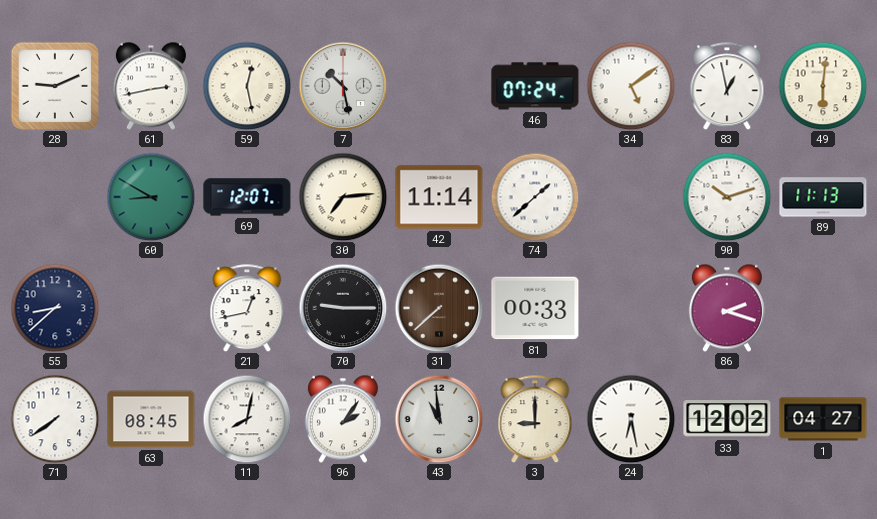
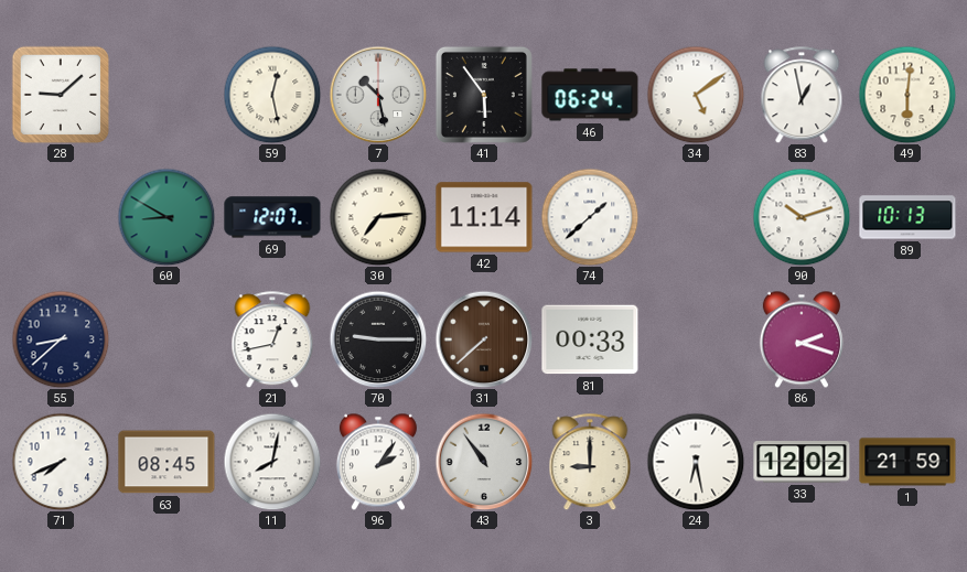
28: 9:11 -> 9:08 (61, 95)
61: 2:43 -> none (151, 86)
41: none -> 5:54 (484, 95)
46: 07:24 -> 06:24 (590, 95)
89: 11:13 -> 10:13 (907, 217)
71: 7:39 -> 7:41 (61, 462)
43: 10:59 -> 10:54 (484, 462)
1: 04:27 -> 21:59 (907, 462)
